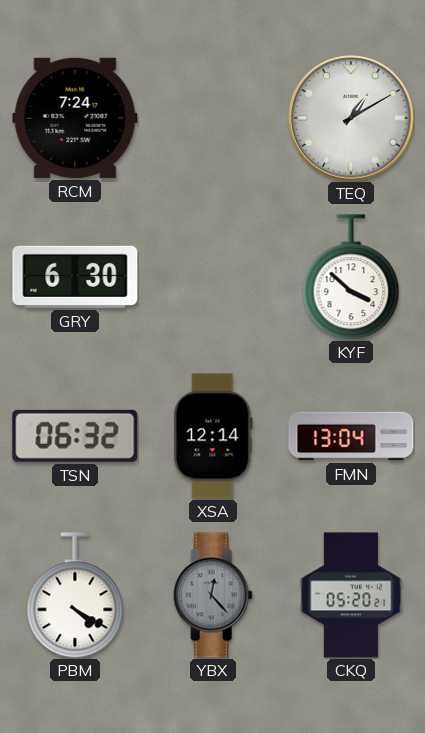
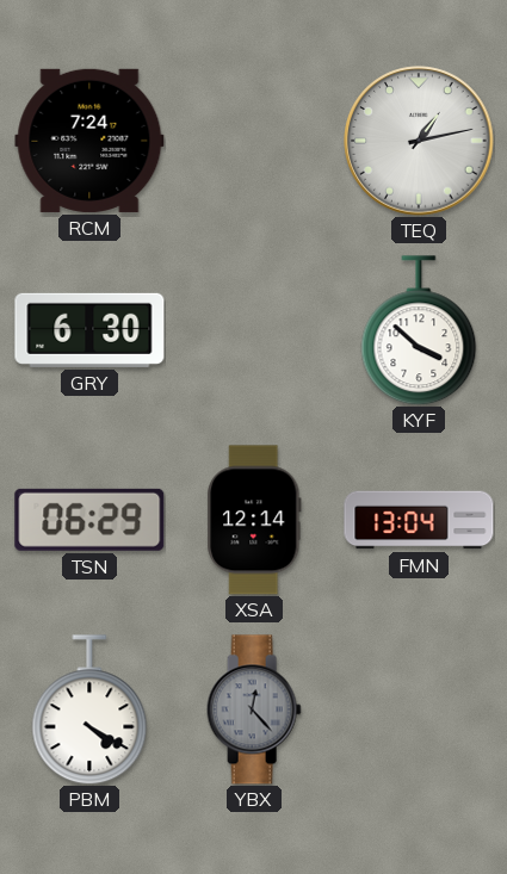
TEQ: 1:10 -> 1:13 (419, 141)
TSN: 06:32 -> 06:29 (89, 520)
CKQ: 05:20 -> none (351, 595)
